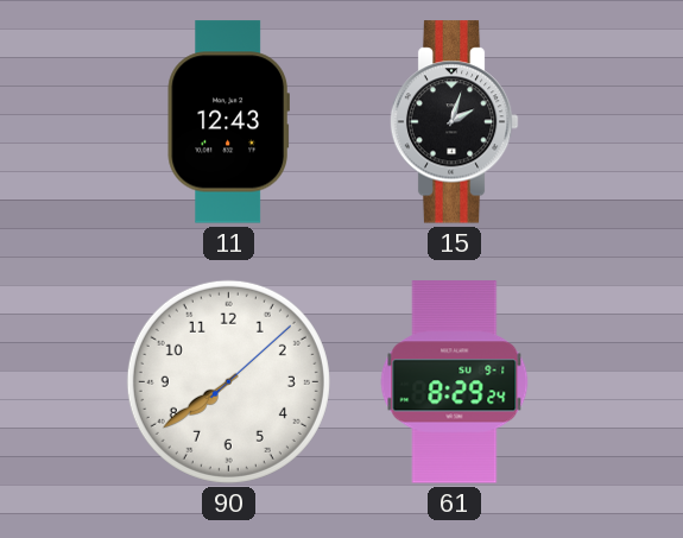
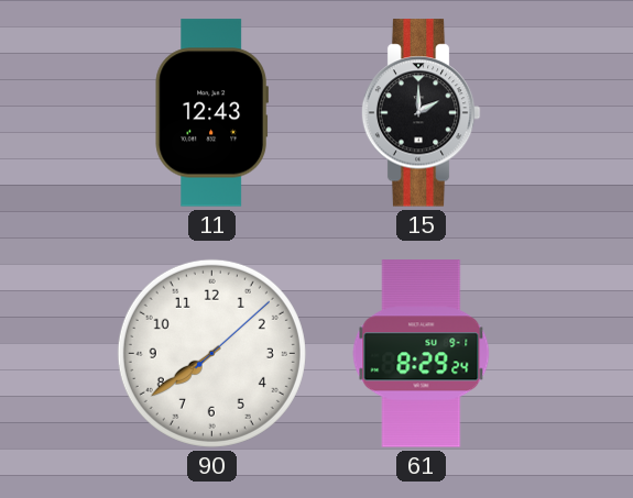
15: 2:03 -> 2:00 (421, 113)
